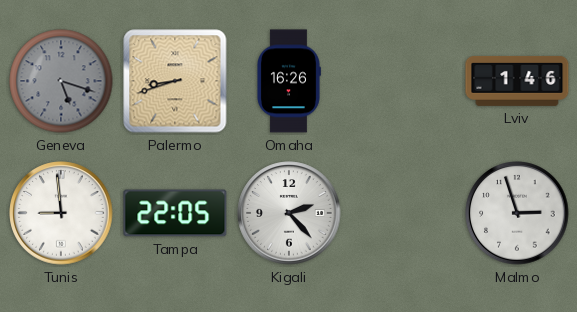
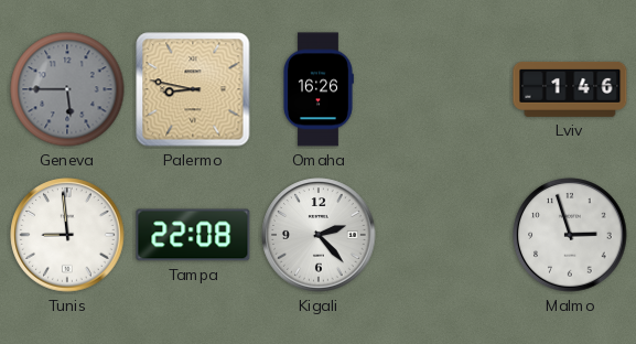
Geneva: 5:18 -> 5:45 (67, 89)
Palermo: 8:42 -> 8:47 (193, 89)
Tampa: 22:05 -> 22:08 (193, 235)
